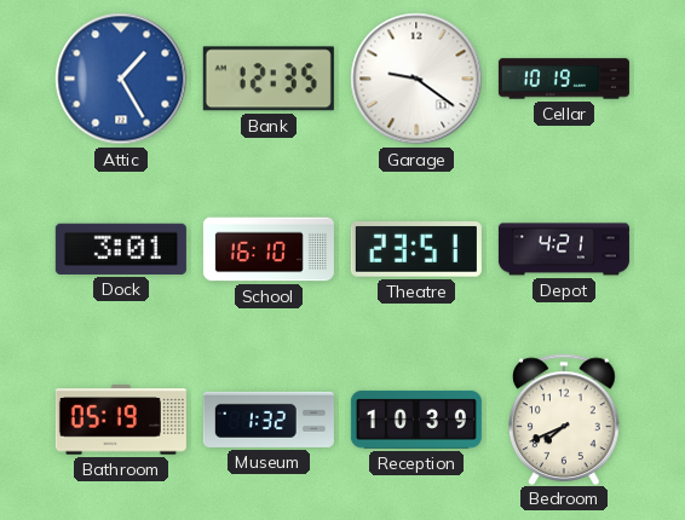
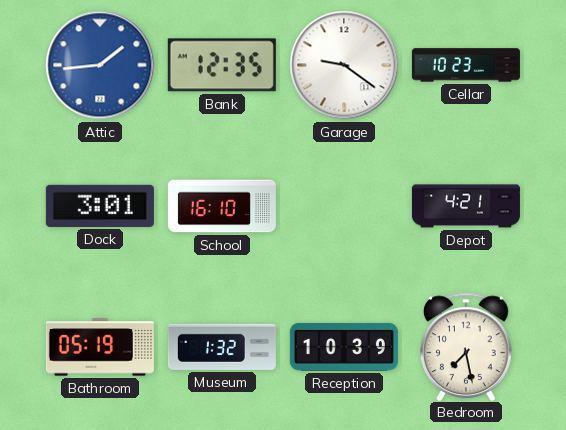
Attic: 1:25 -> 1:44 (100, 65)
Cellar: 10:19 -> 10:23 (466, 65)
Theatre: 23:51 -> none (416, 249)
Bedroom: 7:41 -> 7:28 (467, 346)
